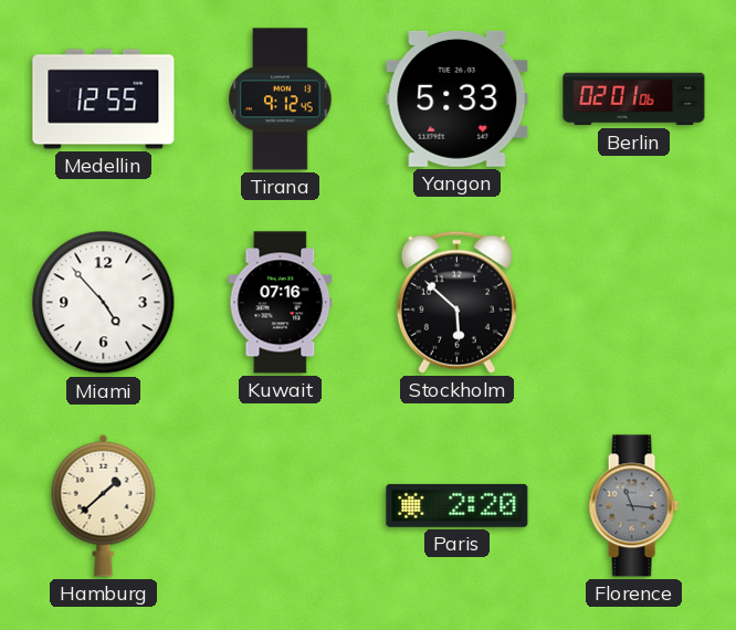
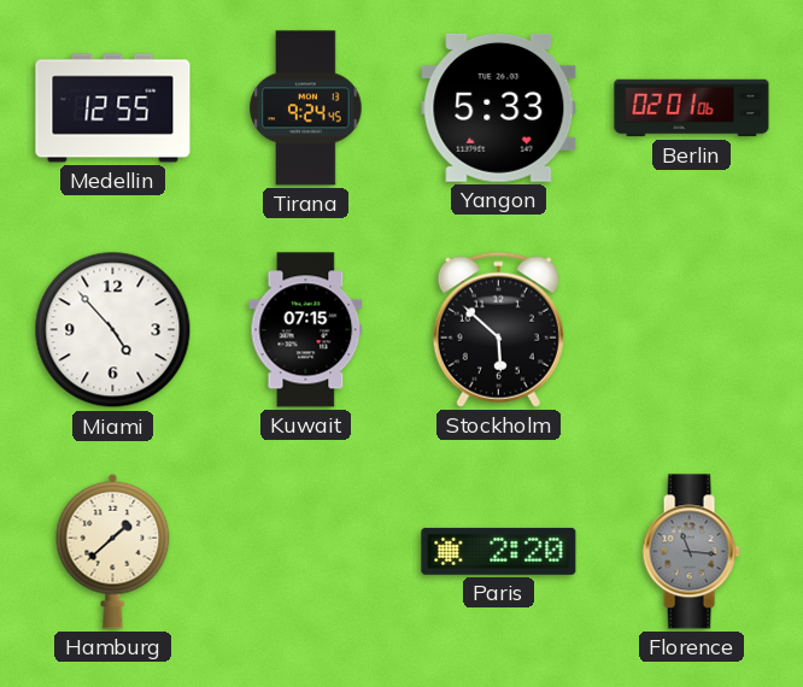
Tirana: 9:12 -> 9:24 (306, 108)
Kuwait: 07:16 -> 07:15 (306, 330)
